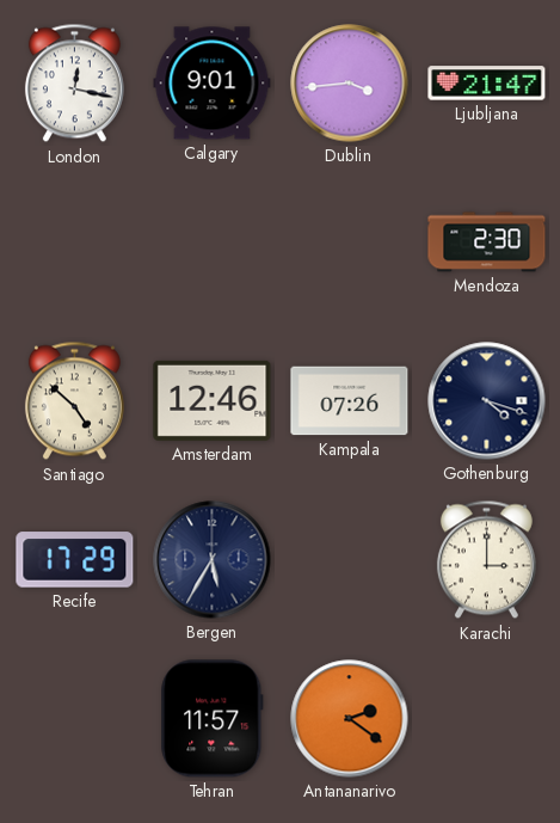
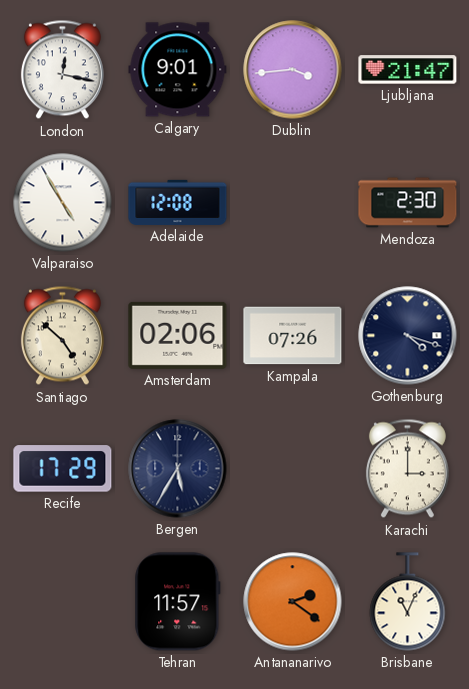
Valparaiso: none -> 4:55 (63, 203)
Adelaide: none -> 12:08 (178, 202)
Amsterdam: 12:46 -> 02:06 (178, 335)
Brisbane: none -> 11:04 (408, 602)
